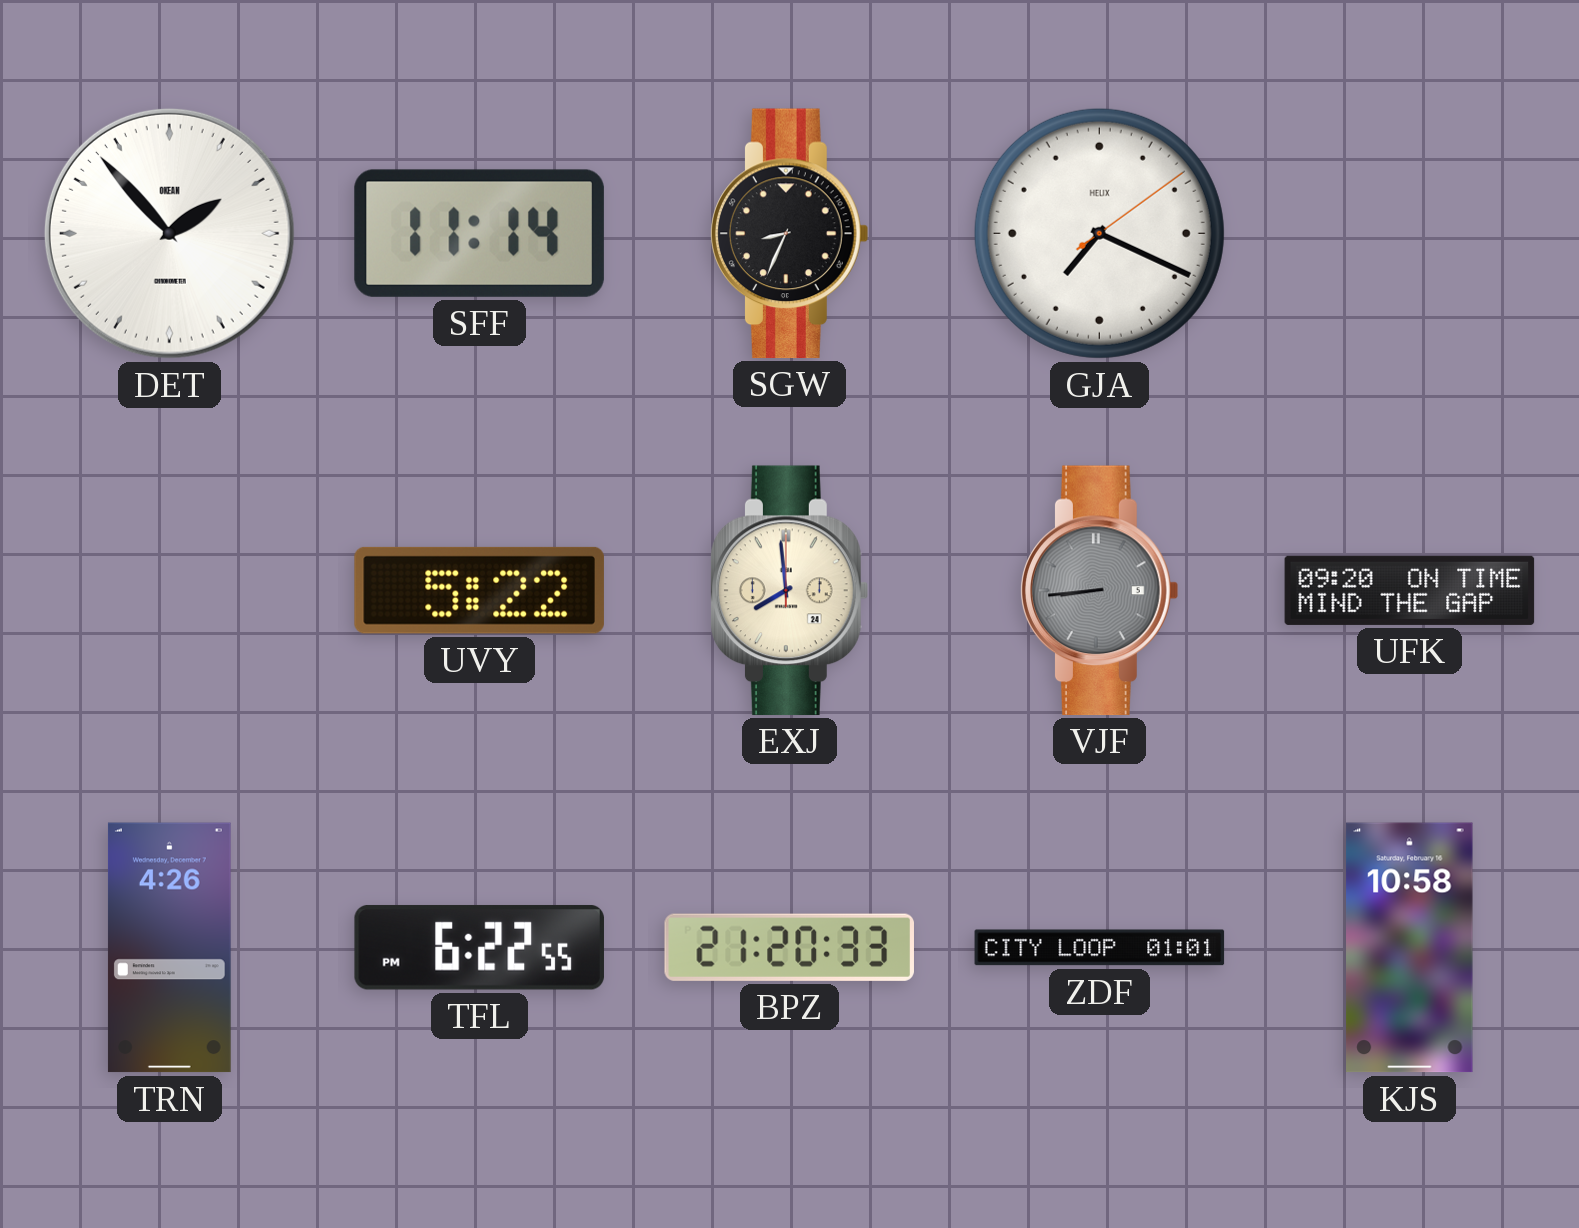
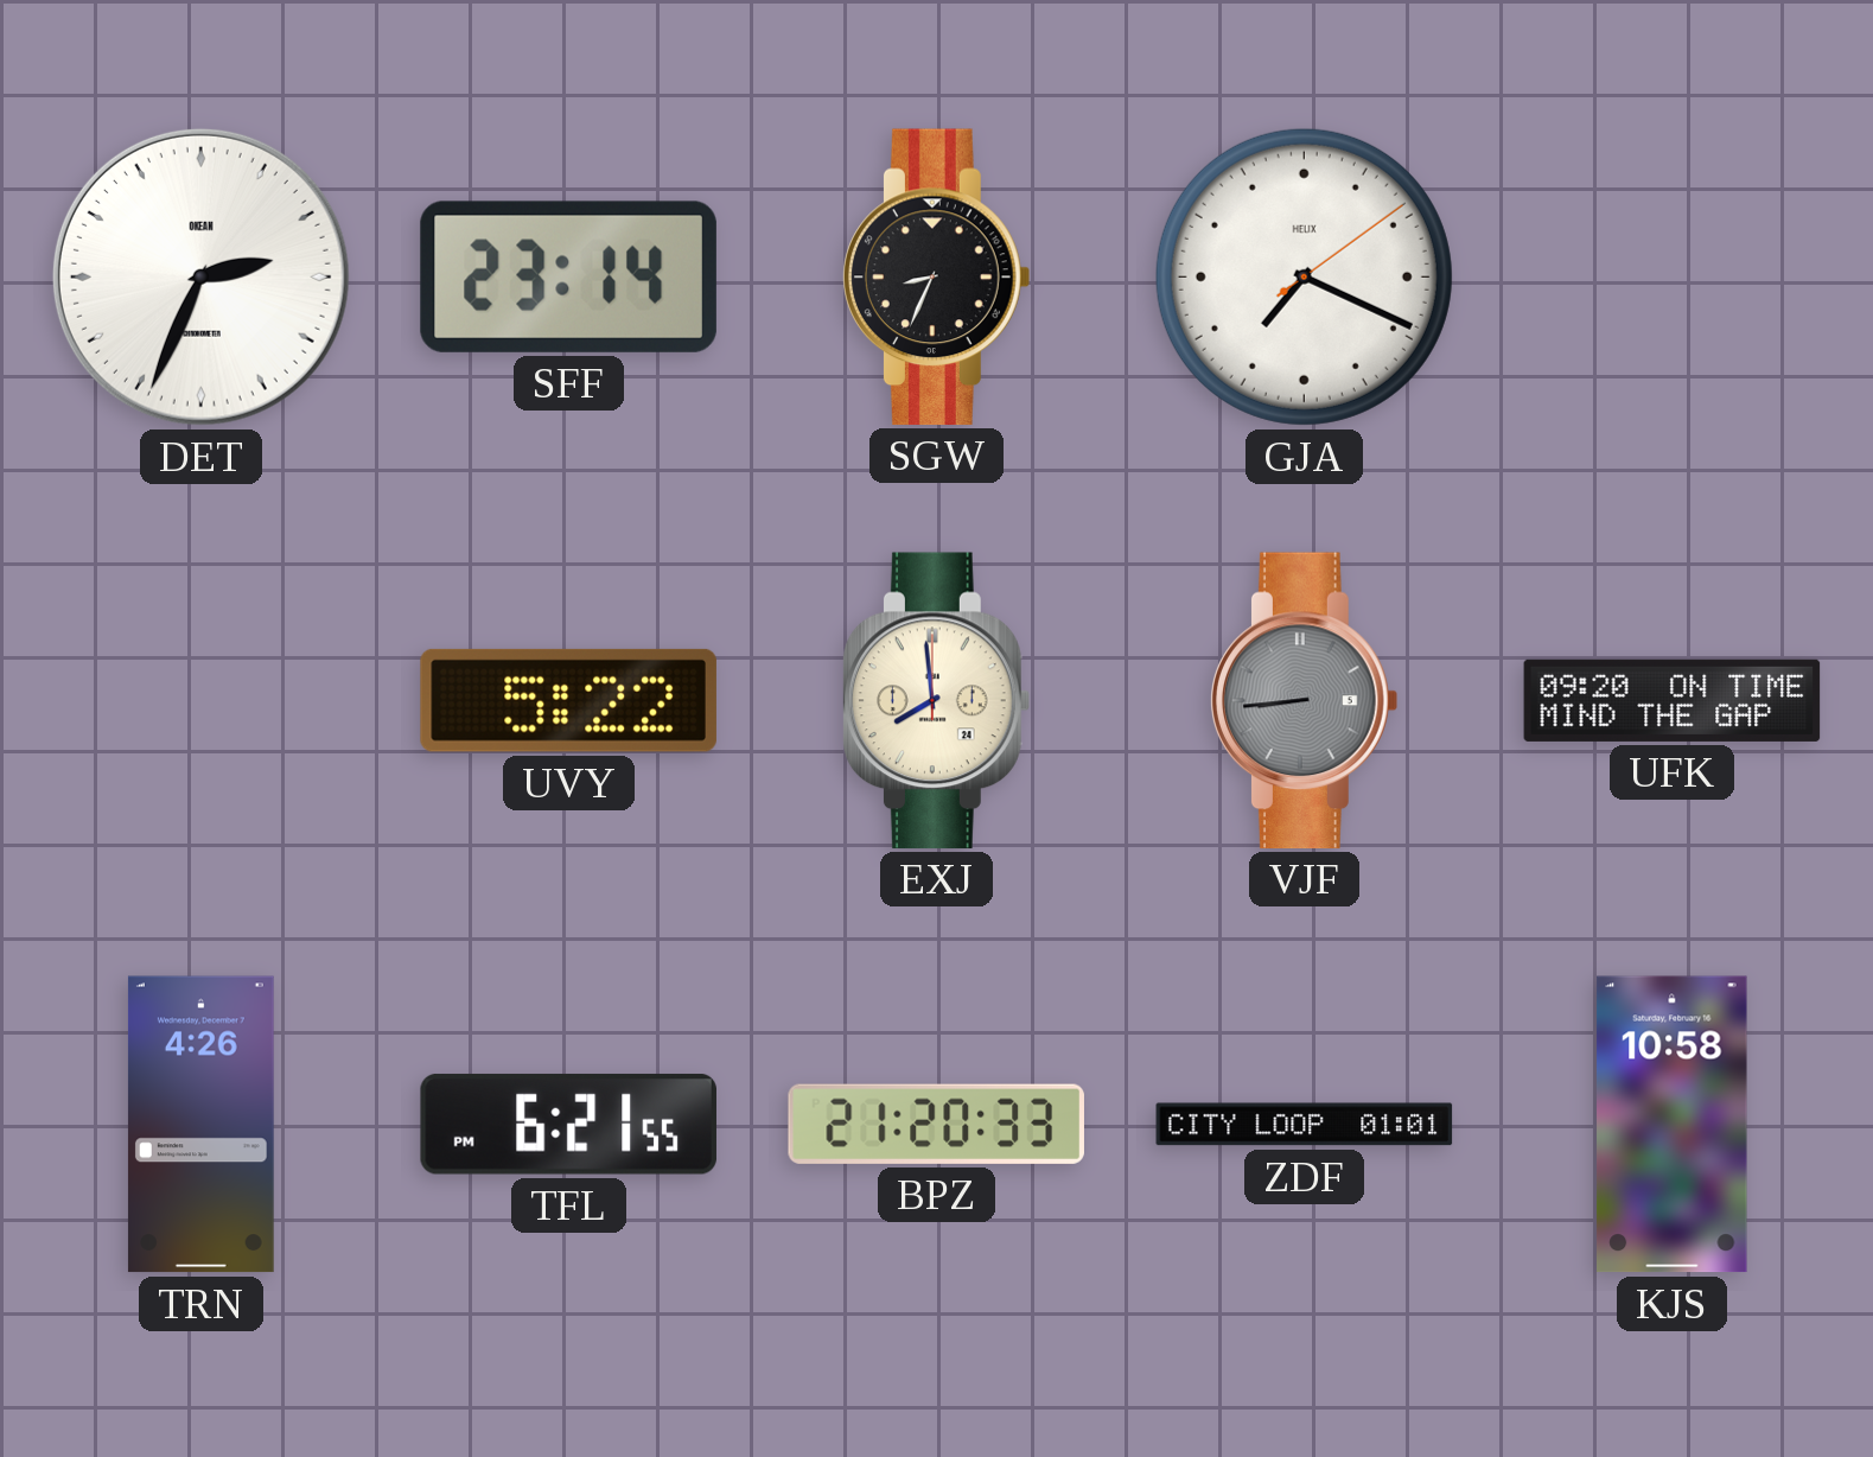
DET: 1:53 -> 2:34 (200, 276)
SFF: 11:14 -> 23:14 (568, 276)
TFL: 6:22 -> 6:21 (568, 1124)
